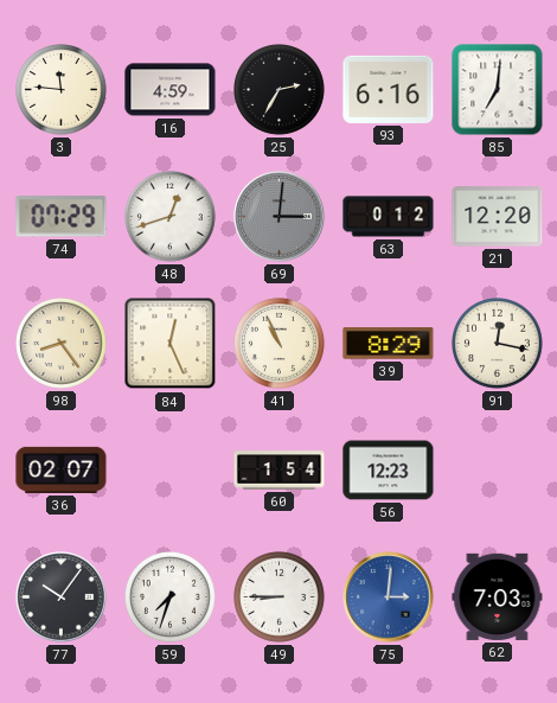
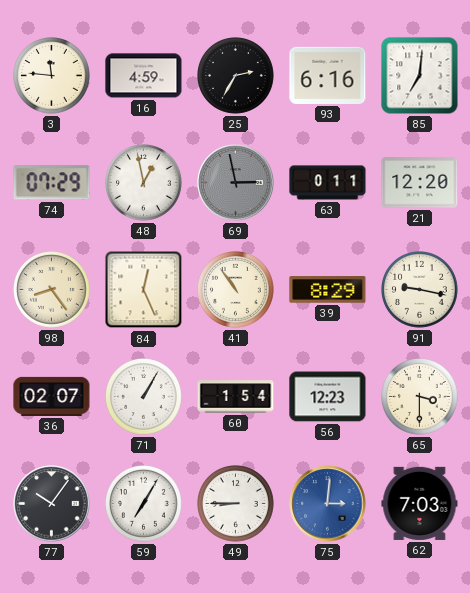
48: 12:42 -> 12:58 (144, 183)
69: 3:01 -> 2:58 (236, 183)
63: 0:12 -> 0:11 (328, 183)
41: 10:56 -> 10:54 (236, 290)
91: 12:17 -> 9:17 (420, 290)
71: none -> 1:05 (144, 397)
65: none -> 3:30 (420, 397)
59: 7:33 -> 7:05 (144, 504)
